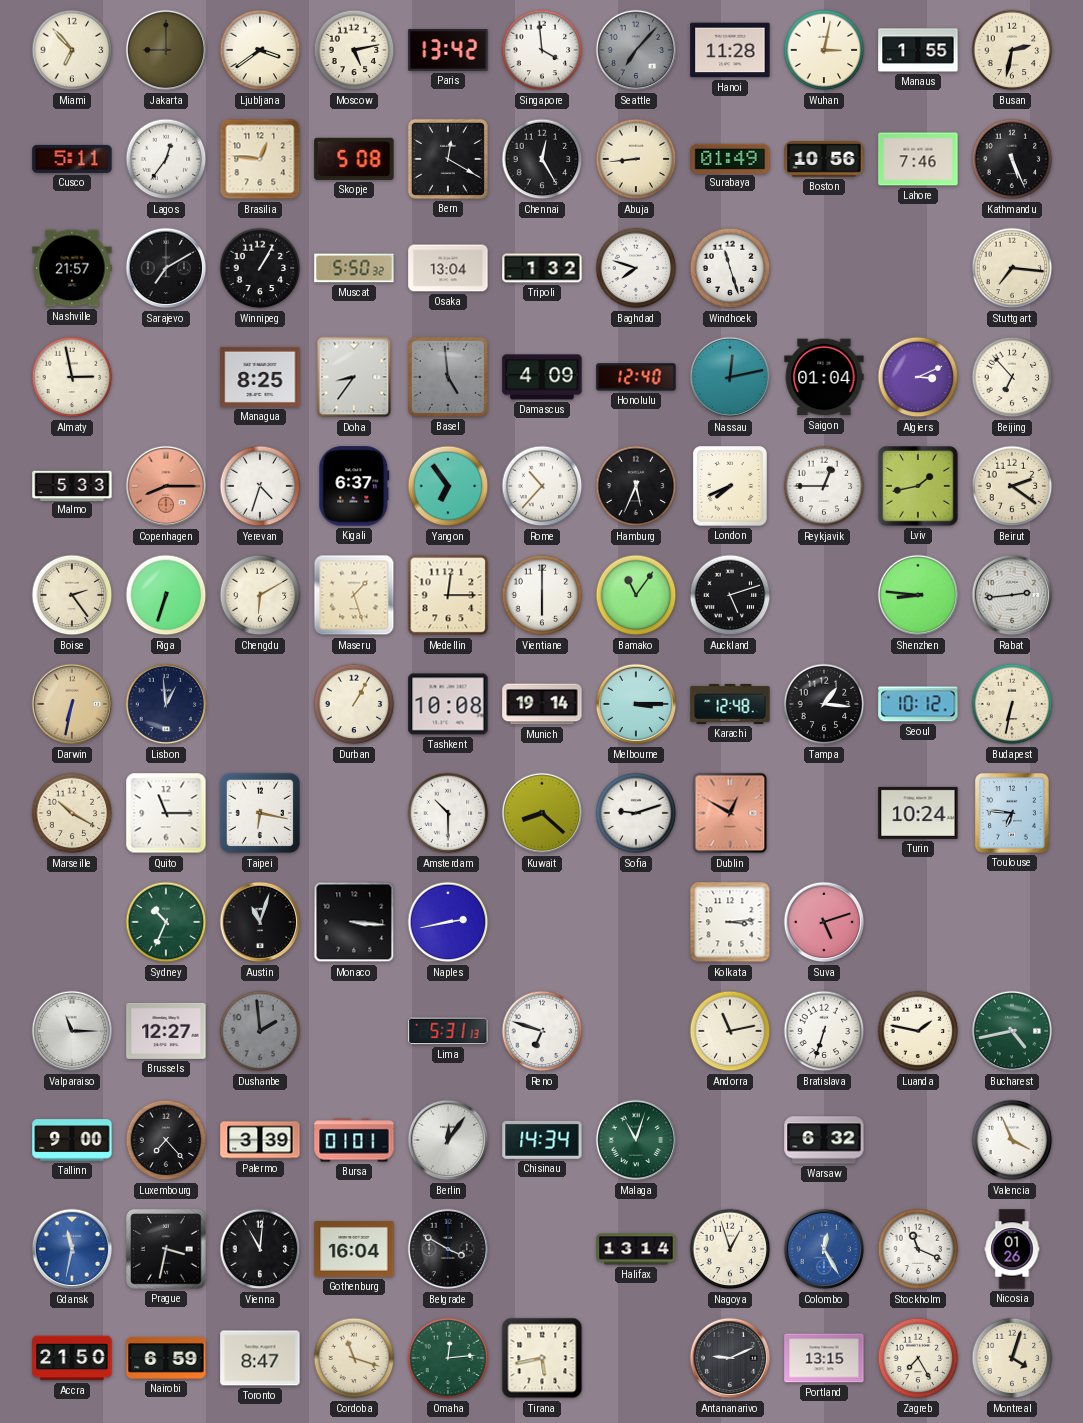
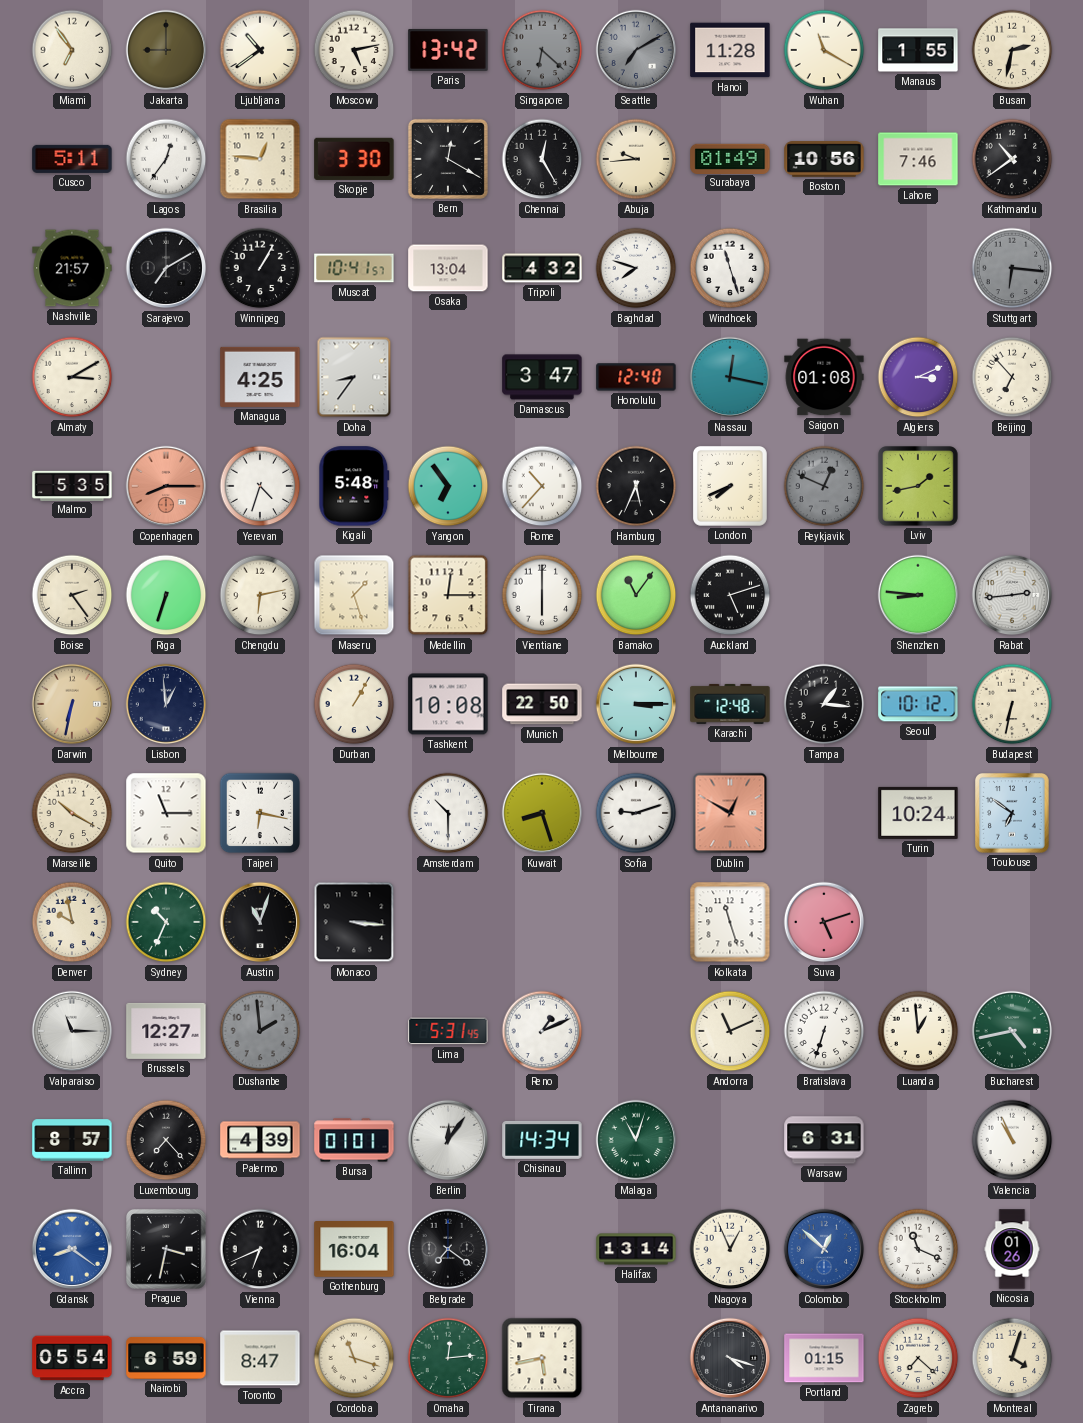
Miami: 6:53 -> 6:54 (72, 50)
Ljubljana: 3:39 -> 10:39 (260, 50)
Singapore: 3:59 -> 6:22 (542, 50)
Singapore dial: white -> grey (542, 50)
Seattle: 7:07 -> 7:10 (636, 50)
Wuhan: 3:02 -> 11:20 (824, 50)
Skopje: 5:08 -> 3:30 (354, 159)
Abuja: 8:44 -> 9:44 (636, 159)
Kathmandu: 5:26 -> 10:39 (1012, 159)
Muscat: 5:50 -> 10:41 (354, 268)
Tripoli: 1:32 -> 4:32 (542, 268)
Stuttgart: 7:16 -> 6:16 (1012, 268)
Stuttgart dial: cream -> grey (1012, 268)
Almaty: 2:58 -> 3:10 (72, 377)
Managua: 8:25 -> 4:25 (260, 377)
Basel: 4:59 -> none (448, 377)
Damascus: 4:09 -> 3:47 (542, 377)
Nassau: 12:13 -> 12:17 (730, 377)
Saigon: 01:04 -> 01:08 (824, 377)
Malmo: 5:33 -> 5:35 (72, 485)
Kigali: 6:37 -> 5:48 (354, 486)
Reykjavik: 12:45 -> 12:49 (824, 486)
Reykjavik dial: white -> grey (824, 486)
Beirut: 2:21 -> none (1012, 486)
Chengdu: 6:10 -> 6:13 (260, 595)
Munich: 19:14 -> 22:50 (542, 704)
Kuwait: 8:22 -> 8:27 (542, 813)
Toulouse: 6:46 -> 6:51 (1013, 814)
Denver: none -> 9:58 (72, 922)
Naples: 2:43 -> none (448, 922)
Kolkata: 3:14 -> 11:27 (730, 922)
Lima: 5:31:13 -> 5:31:45 (448, 1031)
Reno: 6:48 -> 1:11 (542, 1031)
Andorra: 11:13 -> 11:11 (730, 1031)
Luanda: 1:47 -> 12:59 (918, 1031)
Tallinn: 9:00 -> 8:57 (72, 1140)
Palermo: 3:39 -> 4:39 (260, 1140)
Warsaw: 6:32 -> 6:31 (824, 1140)
Valencia: 3:56 -> 10:56 (1012, 1140)
Gdansk: 11:32 -> 8:21 (72, 1249)
Vienna: 11:01 -> 6:41 (260, 1249)
Belgrade: 3:50 -> 7:21 (448, 1249)
Nagoya: 12:57 -> 12:56 (730, 1249)
Colombo: 12:25 -> 12:52 (824, 1249)
Accra: 21:50 -> 05:54 (72, 1358)
Antananarivo: 9:11 -> 4:18 (730, 1358)
Portland: 13:15 -> 01:15 (824, 1358)
Zagreb: 7:25 -> 7:22 (918, 1358)
